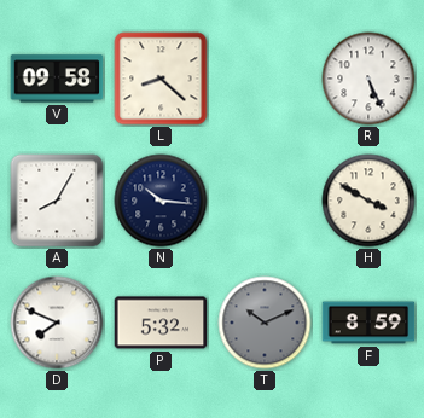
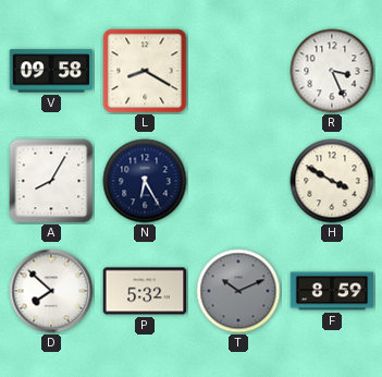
L: 8:22 -> 8:20 (145, 71)
R: 5:26 -> 3:26 (332, 71)
N: 10:16 -> 6:25 (145, 181)
D: 7:49 -> 7:52 (51, 291)
